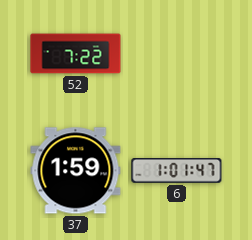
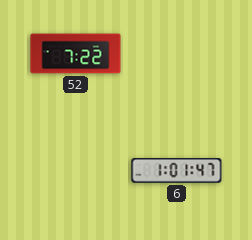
37: 1:59 -> none (76, 171)
